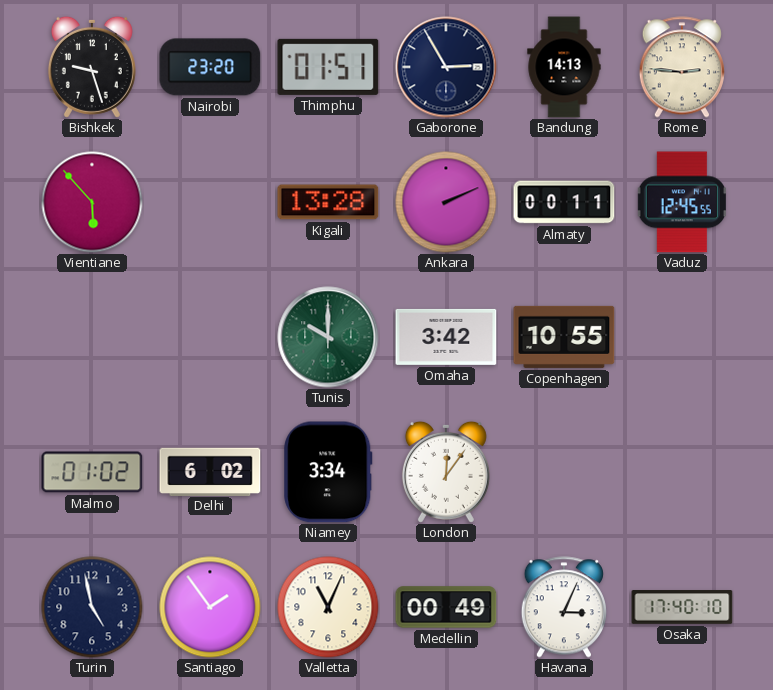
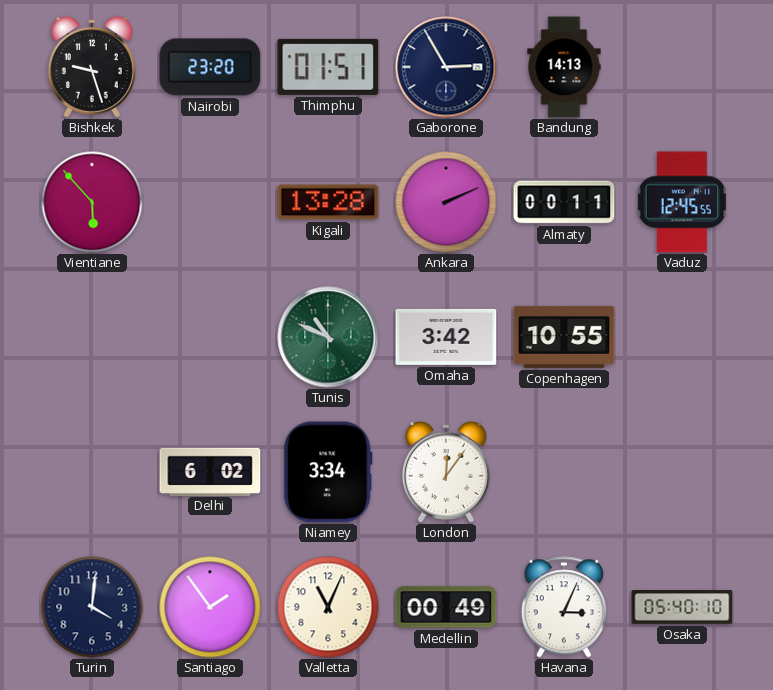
Rome: 2:46 -> none (682, 67)
Tunis: 10:00 -> 10:49 (328, 337)
Malmo: 01:02 -> none (92, 472)
Turin: 4:58 -> 4:01 (92, 607)
Osaka: 17:40 -> 05:40 (682, 607)
